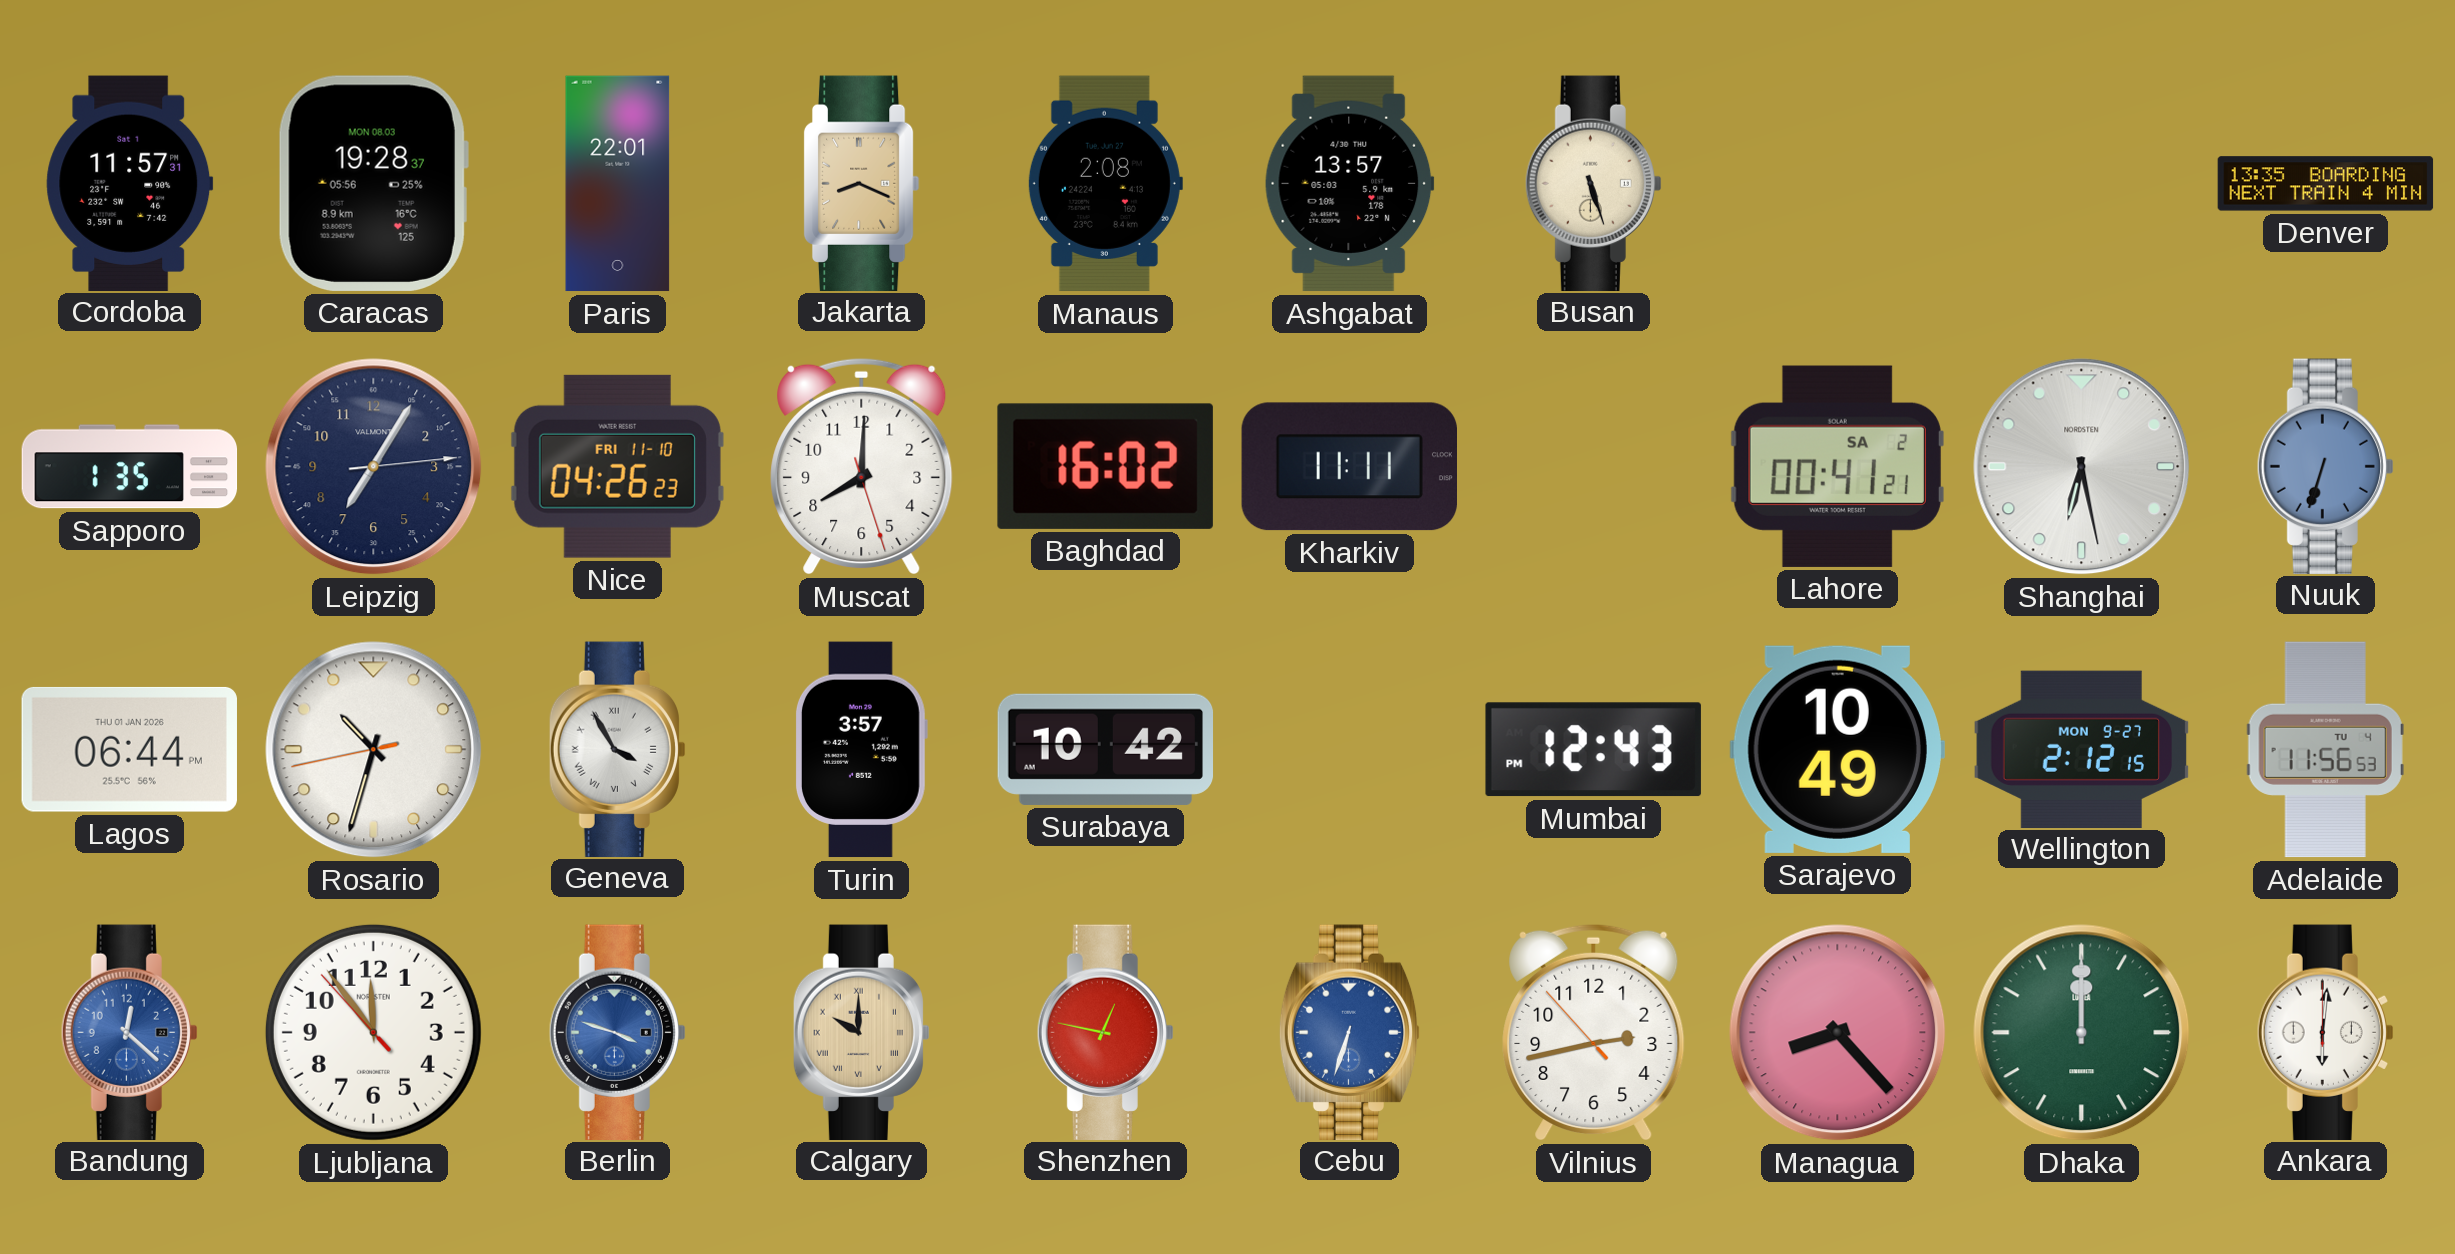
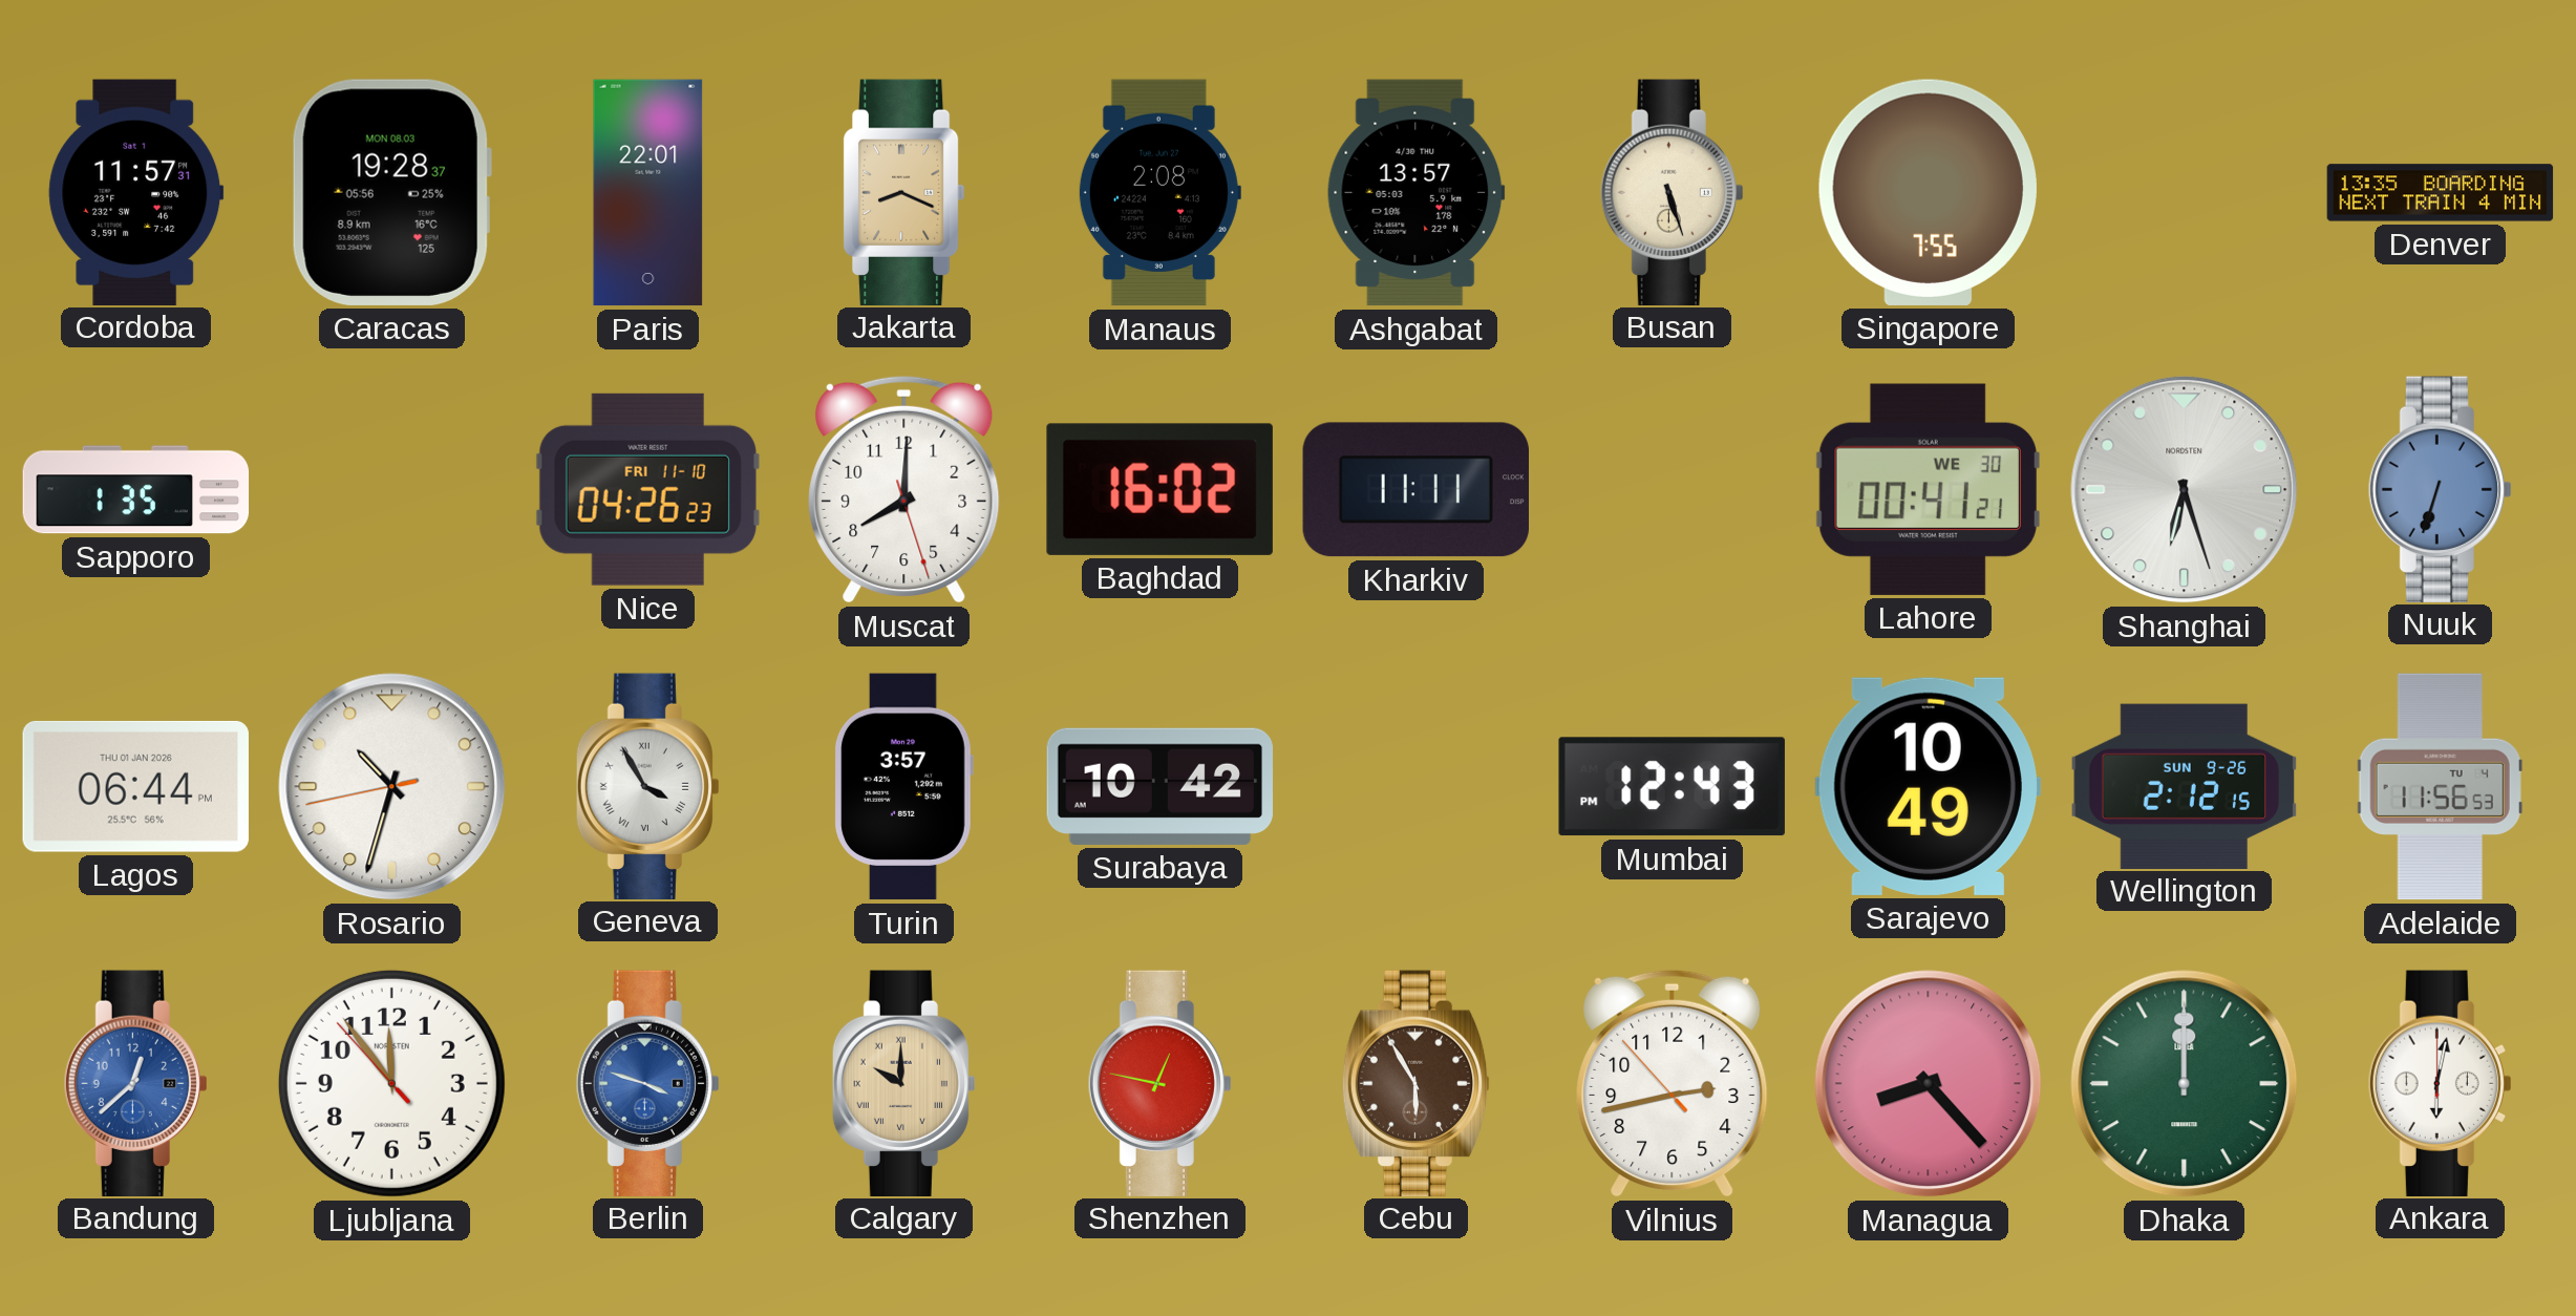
Singapore: none -> 7:55 (1928, 192)
Leipzig: 7:05 -> none (374, 467)
Lahore date: SA 2 -> WE 30 (1928, 489)
Shanghai: 6:28 -> 6:27 (2185, 490)
Wellington date: MON 9-27 -> SUN 9-26 (2185, 786)
Bandung: 12:22 -> 12:38 (135, 1083)
Cebu: 6:33 -> 5:55 (1417, 1083)
Cebu dial: blue -> brown (1417, 1083)
Ankara: 6:01 -> 6:02 (2440, 1083)
